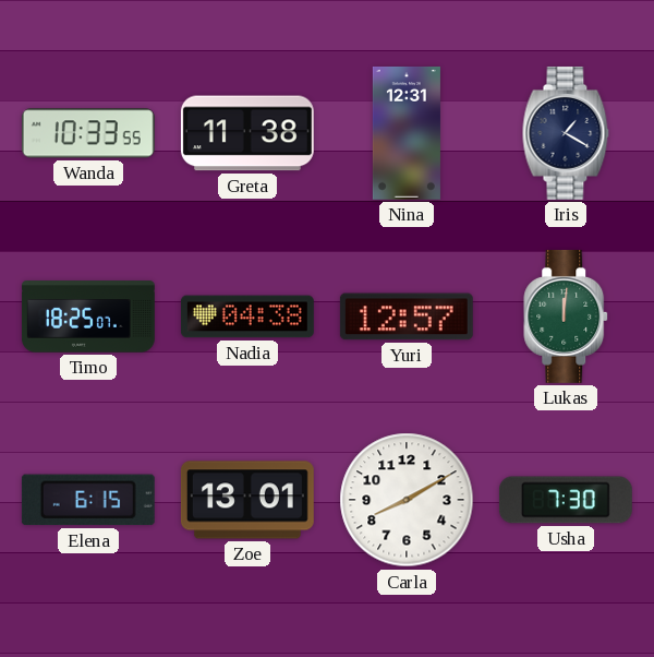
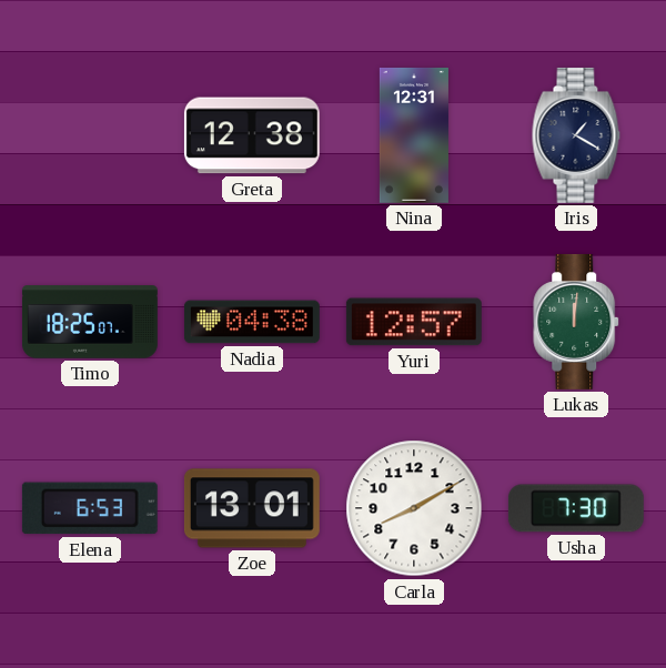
Wanda: 10:33 -> none (88, 133)
Greta: 11:38 -> 12:38 (252, 135)
Elena: 6:15 -> 6:53 (90, 508)
